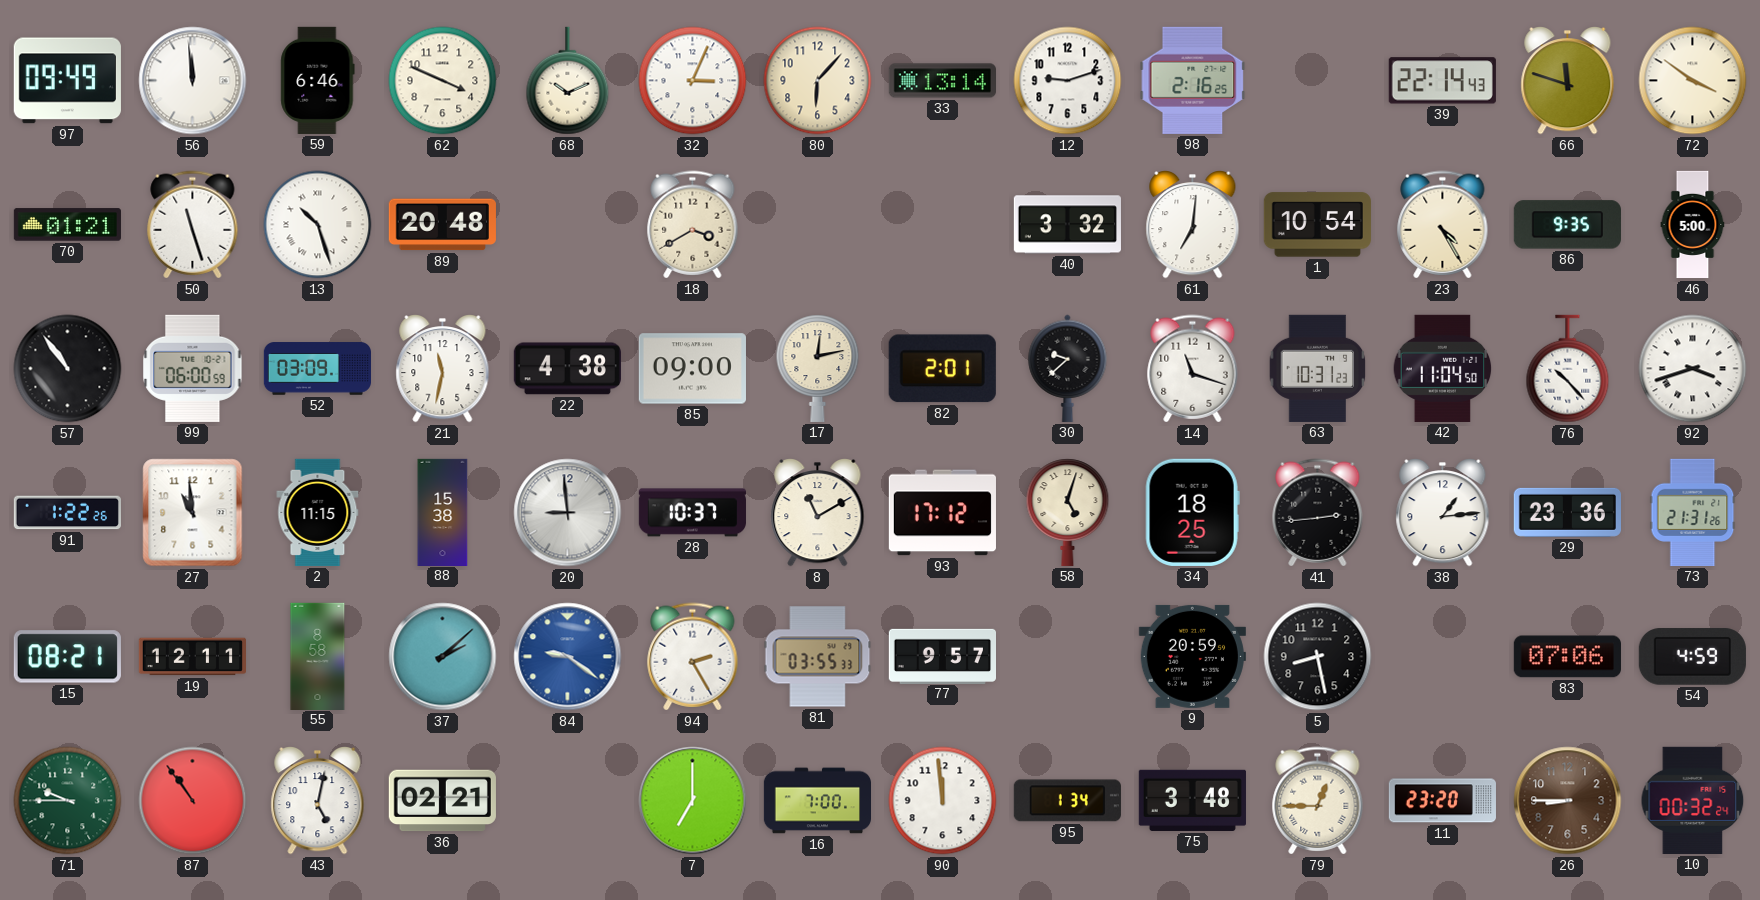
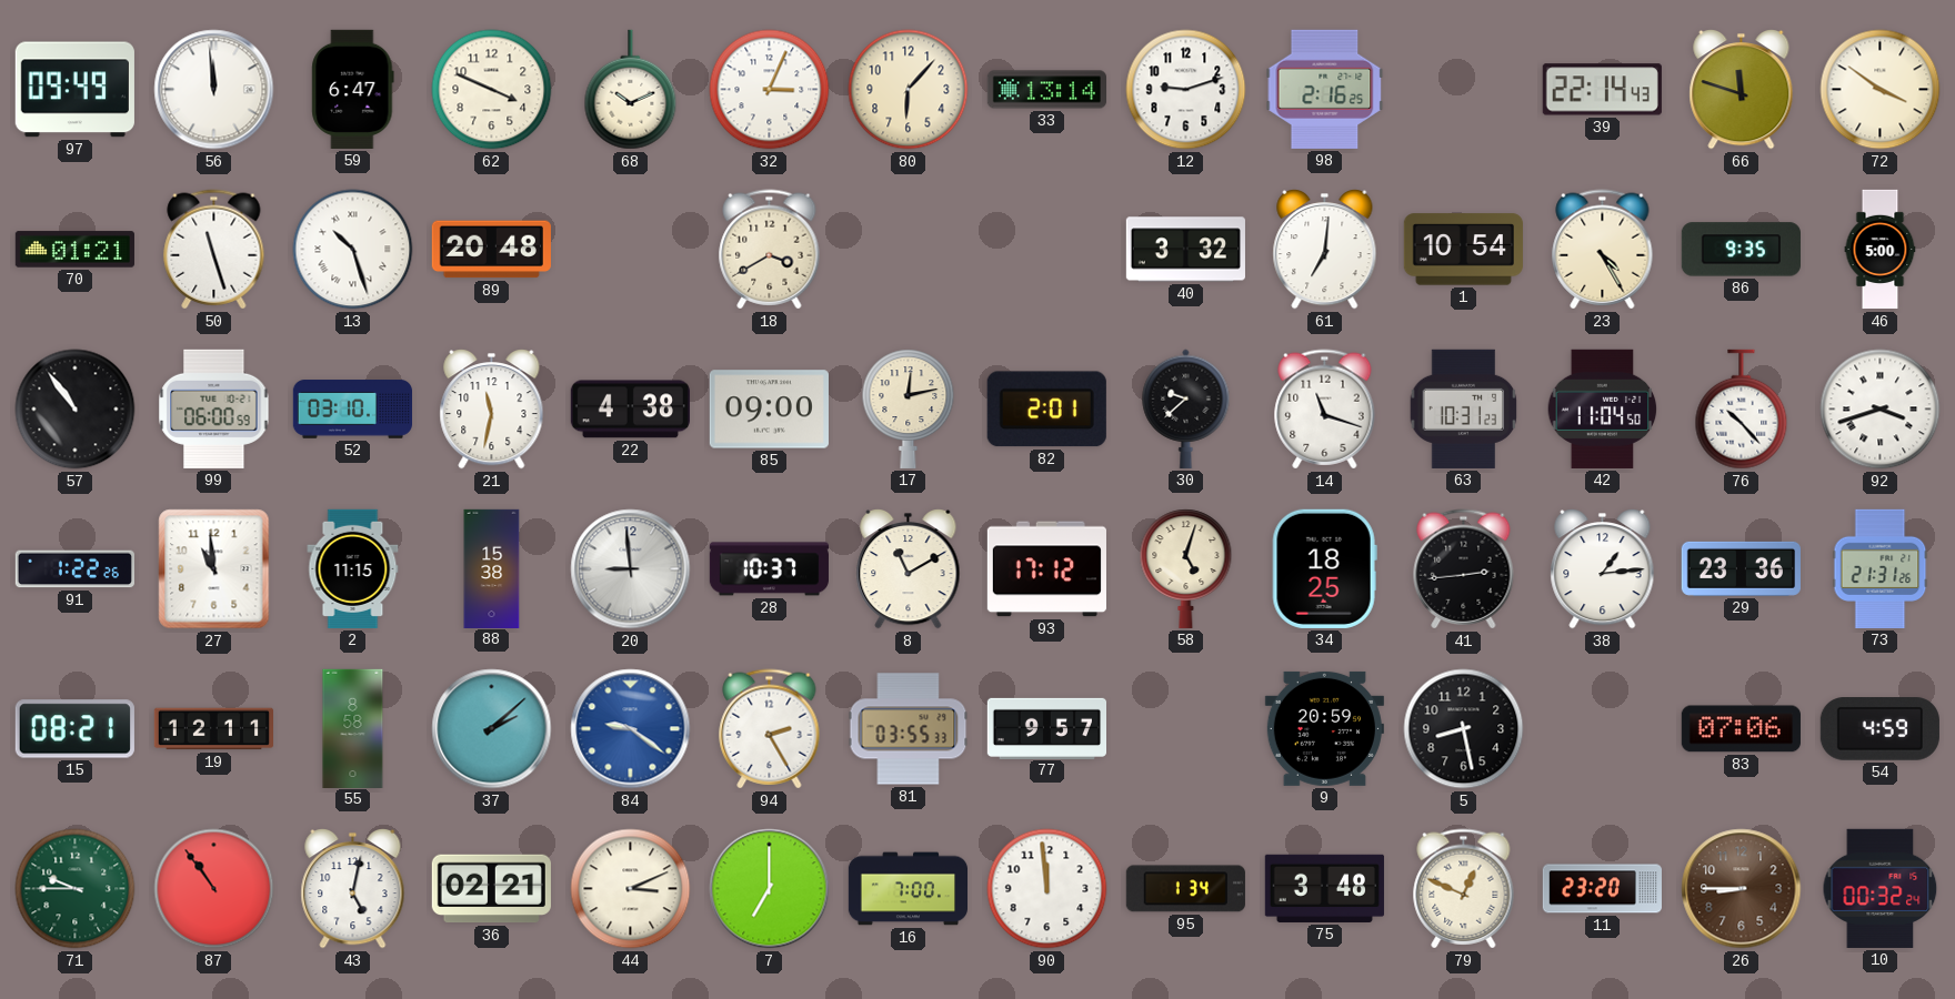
59: 6:46 -> 6:47 (353, 89)
52: 03:09 -> 03:10 (352, 410)
44: none -> 3:11 (631, 889)
79: 12:45 -> 12:49 (1464, 889)
